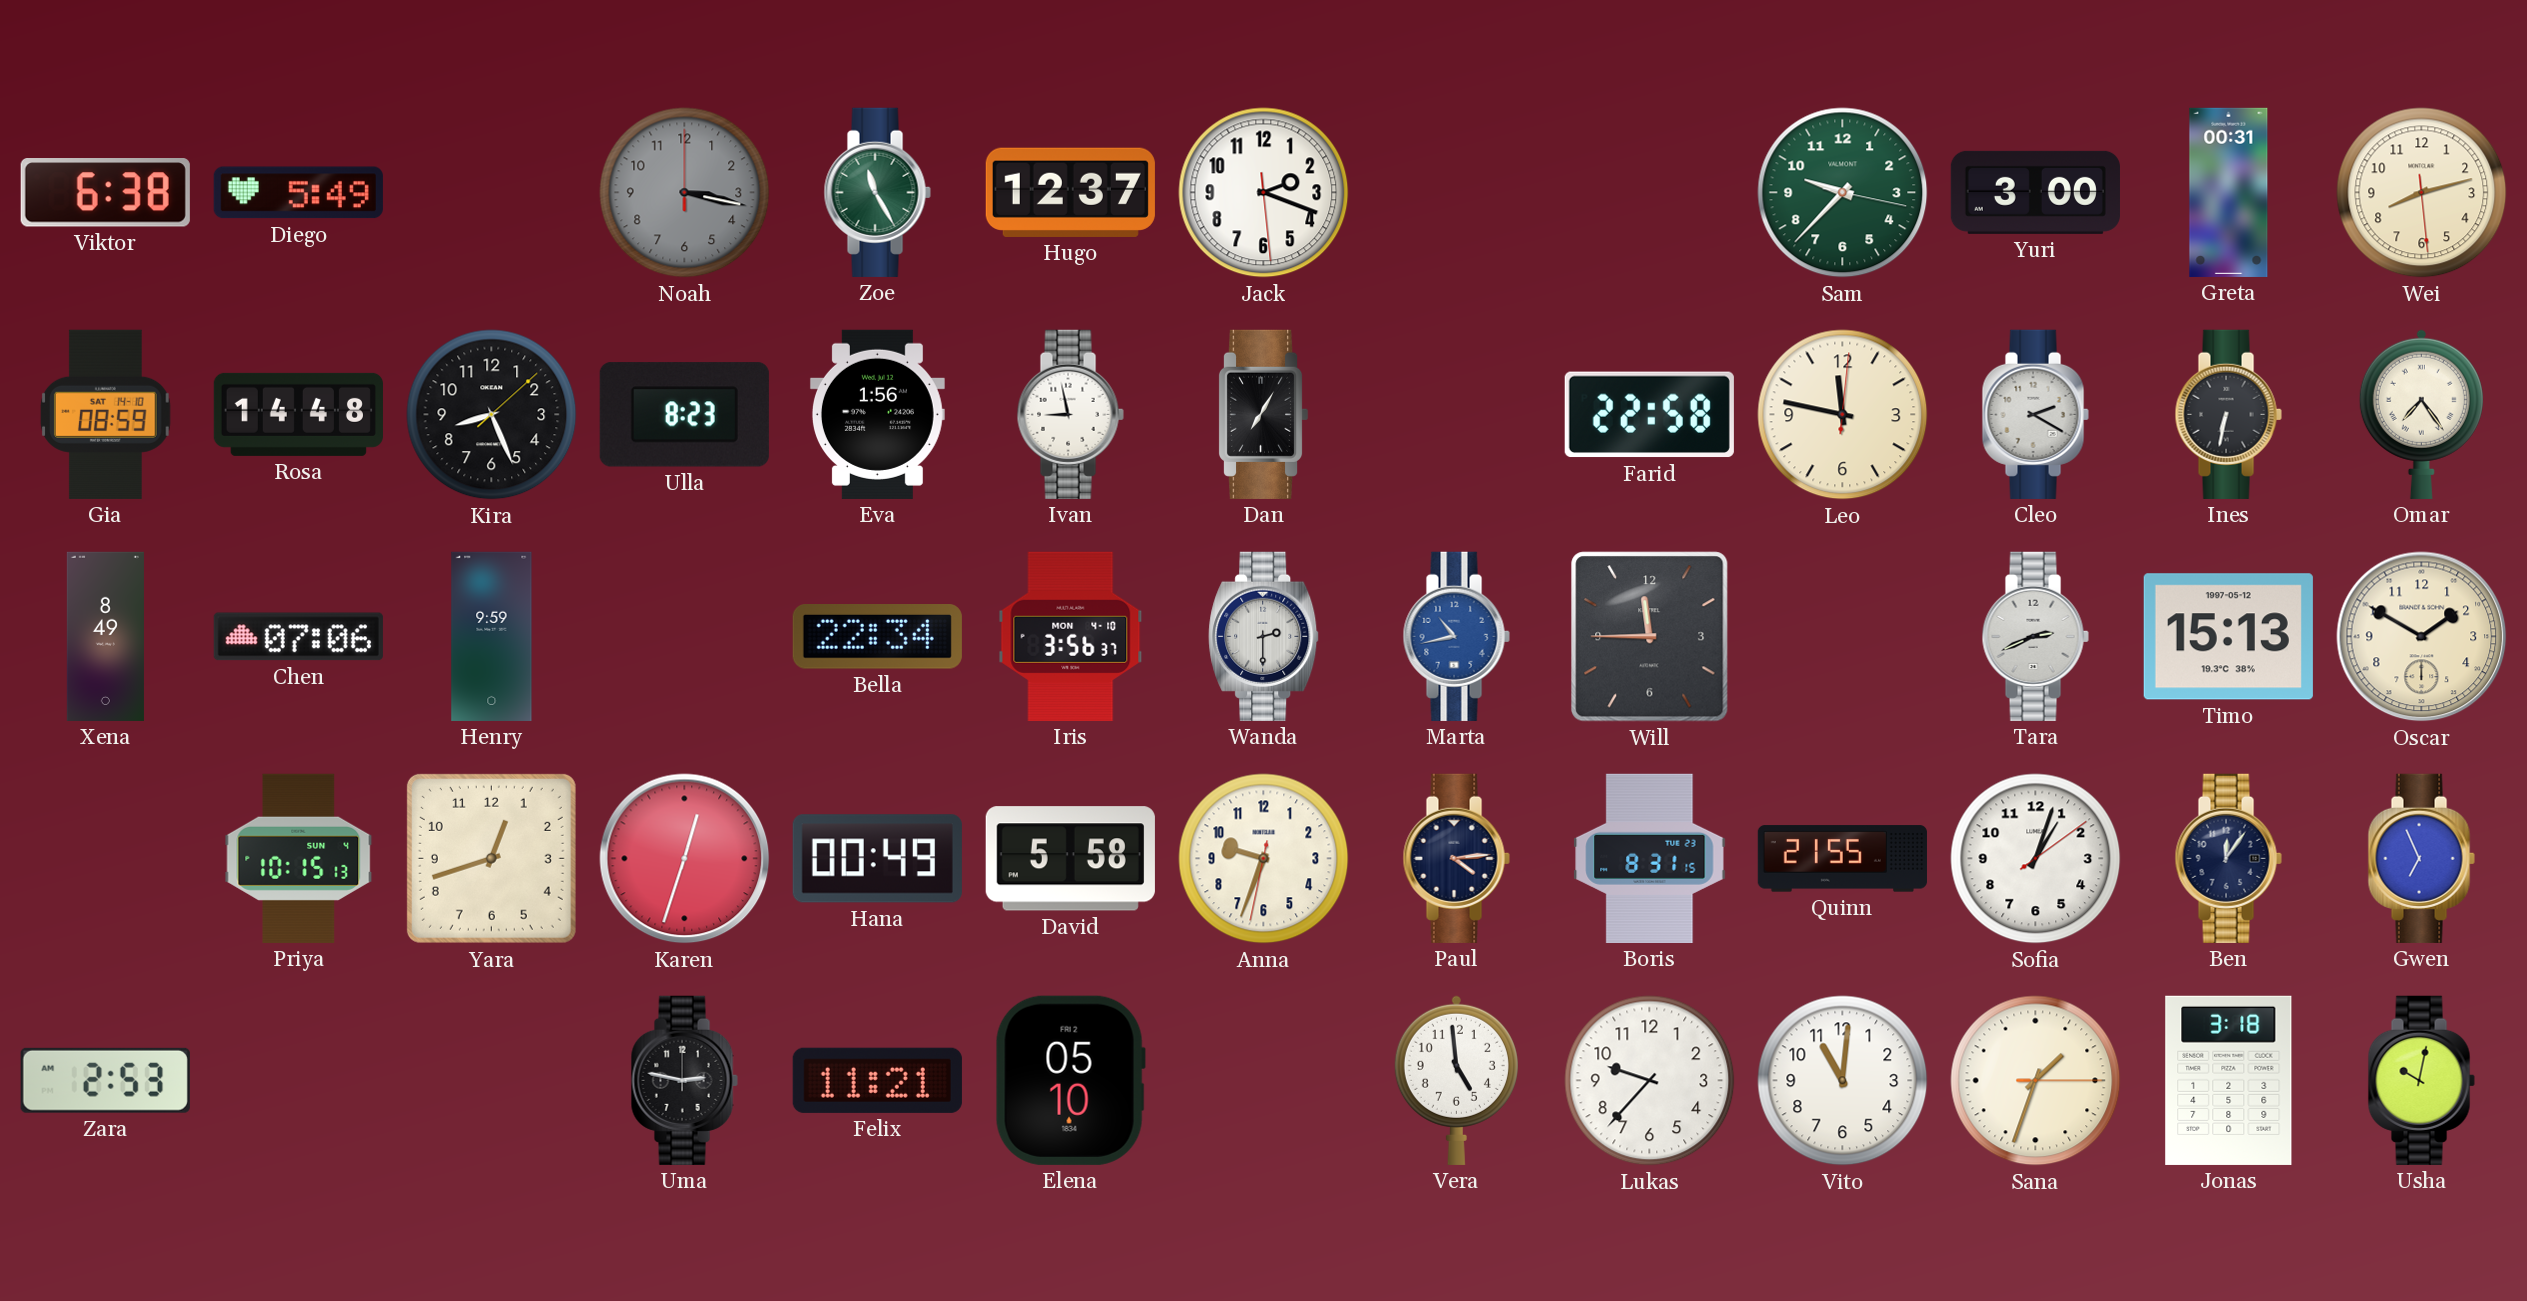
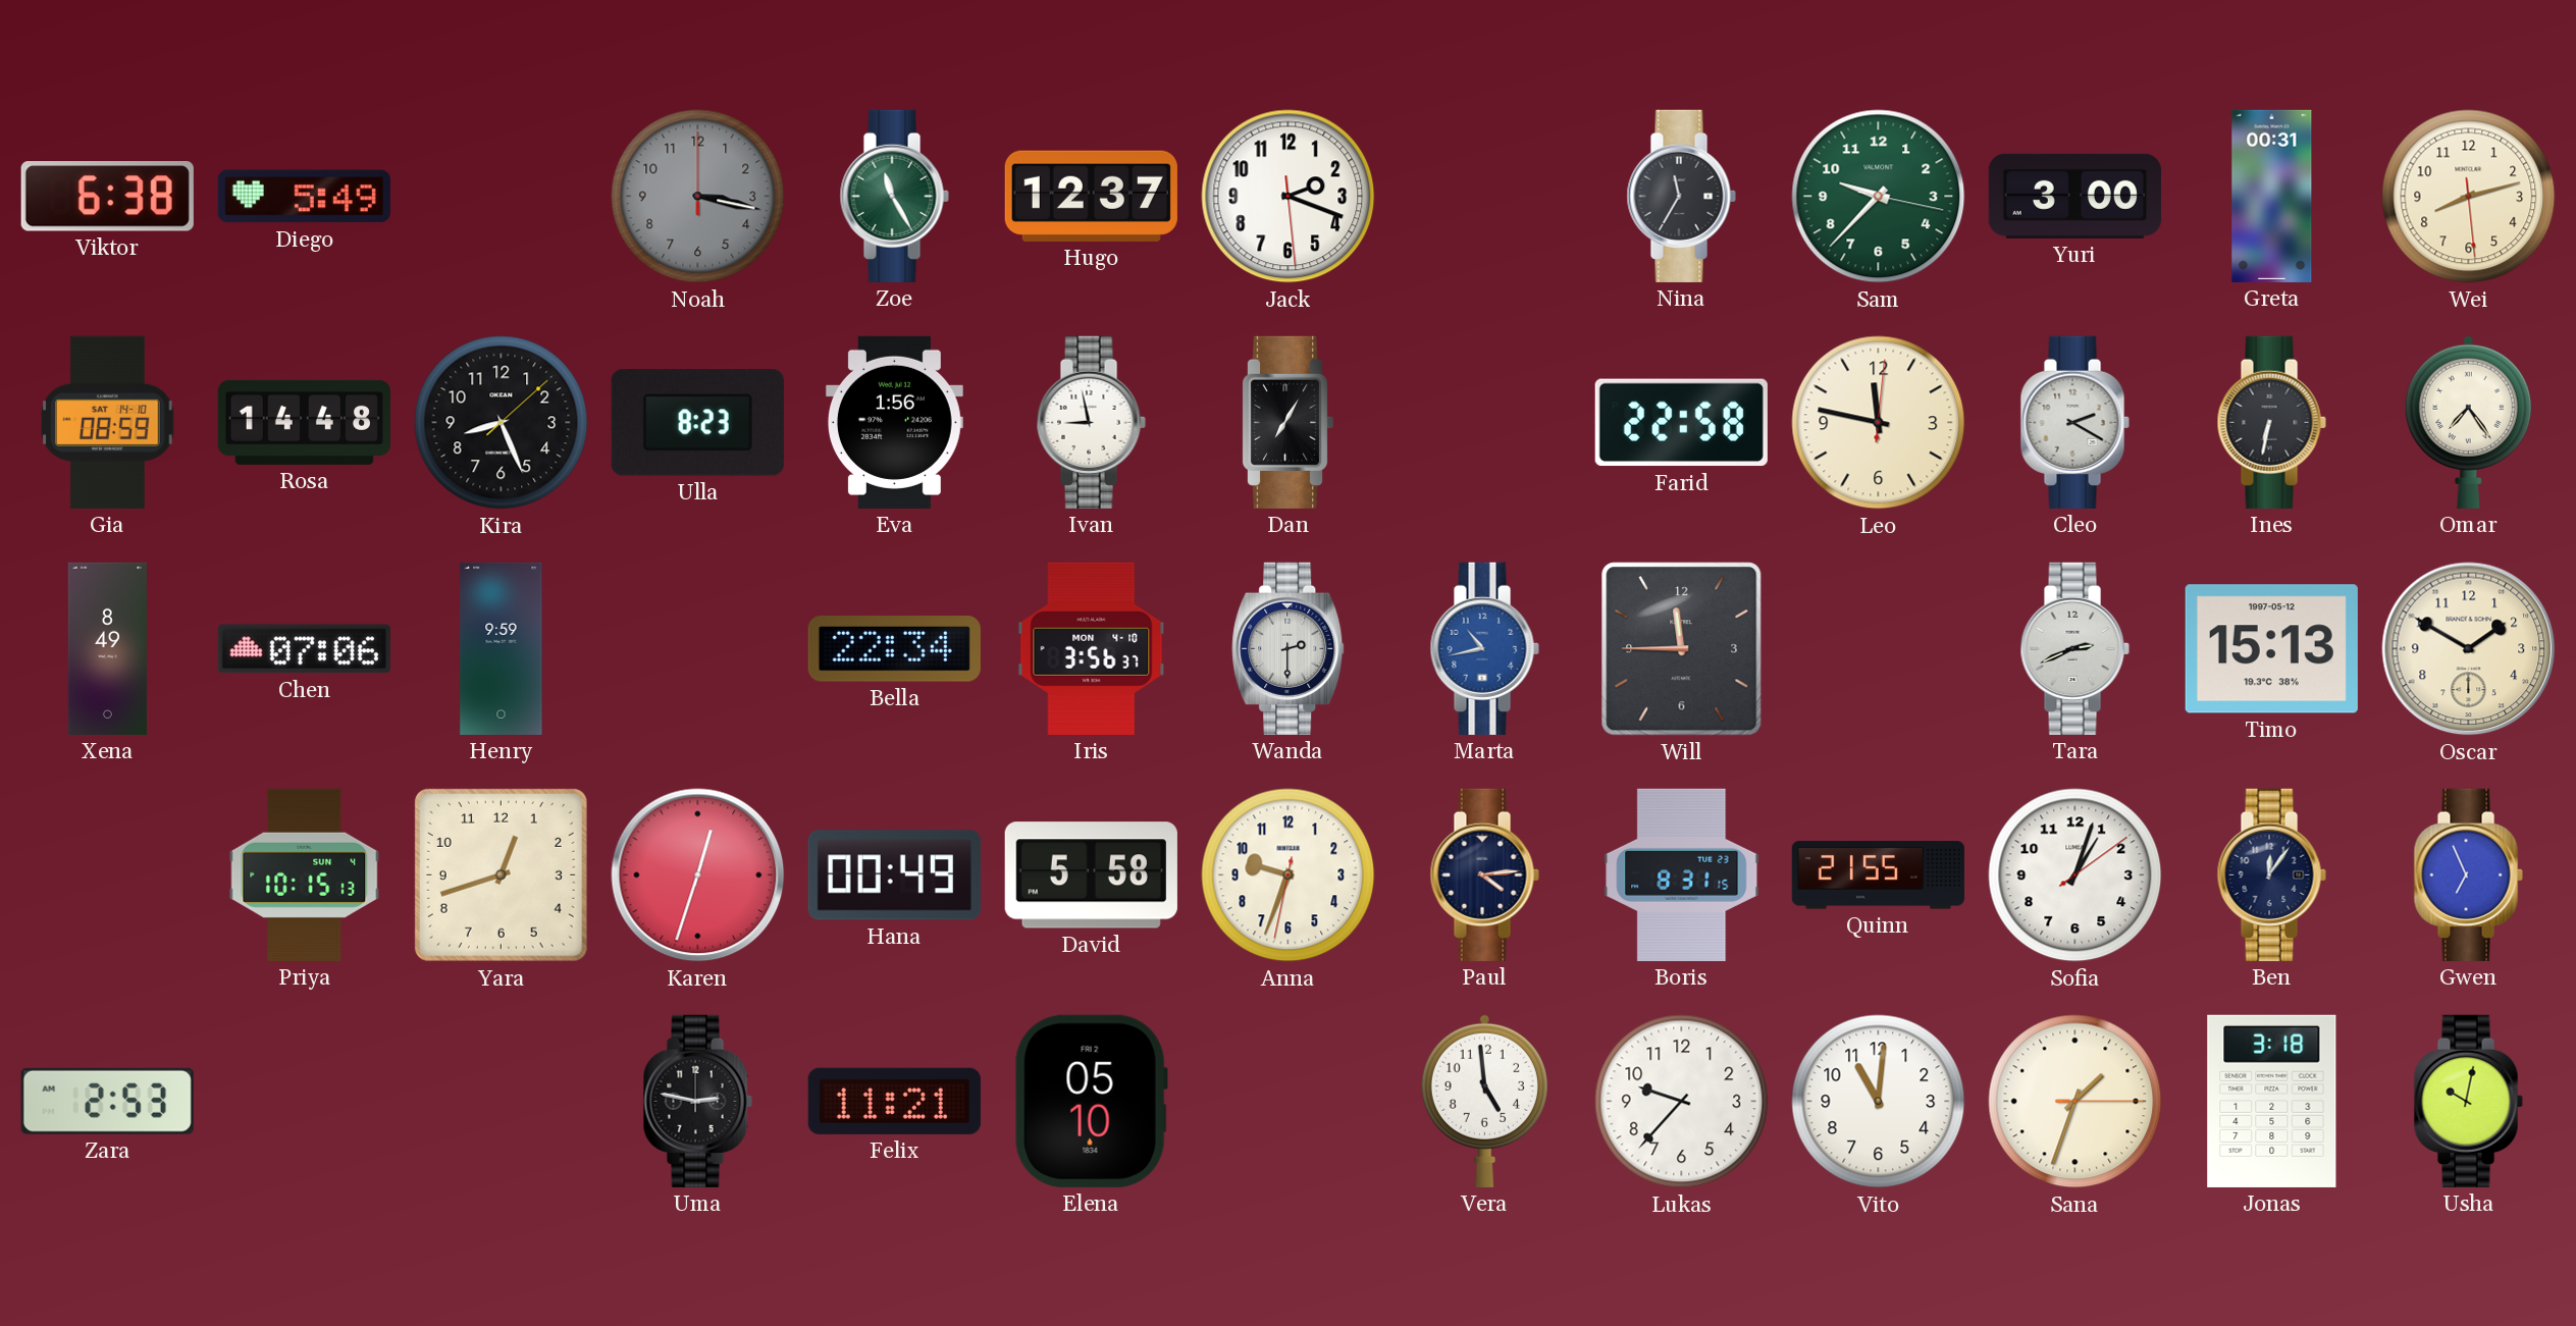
Nina: none -> 11:35 (1681, 196)
